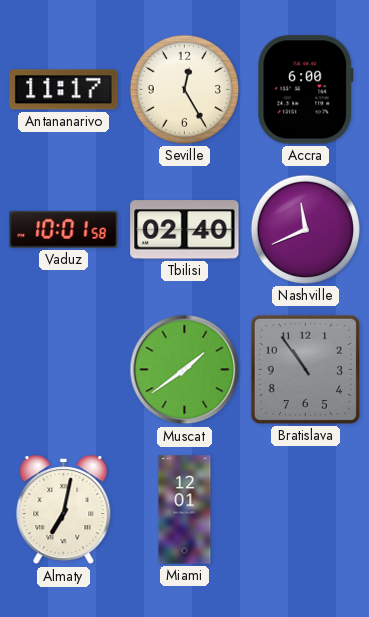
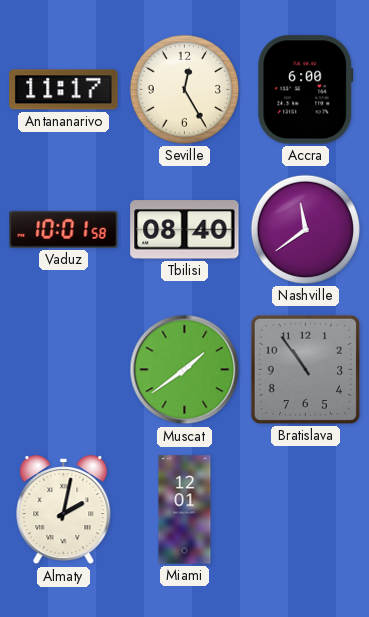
Tbilisi: 02:40 -> 08:40 (185, 230)
Nashville: 11:41 -> 11:39 (305, 229)
Almaty: 7:02 -> 2:02 (64, 510)
